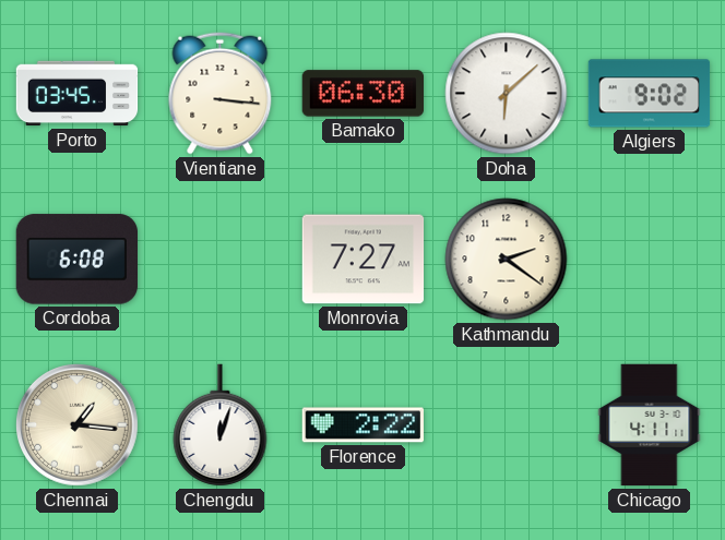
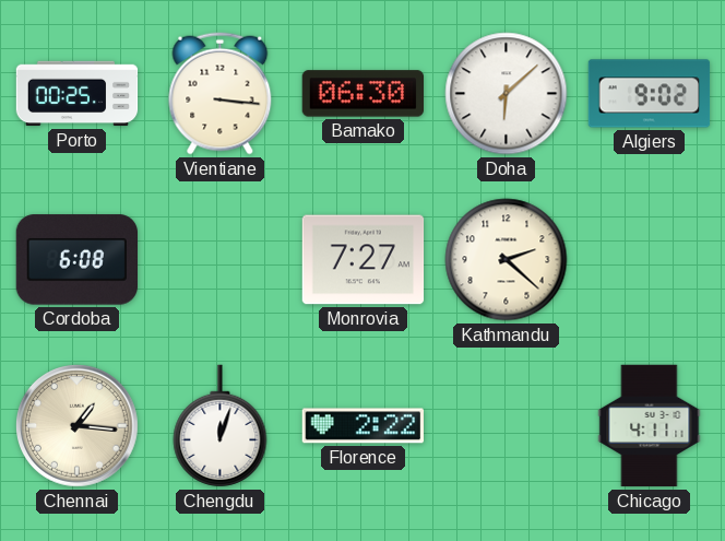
Porto: 03:45 -> 00:25 (78, 94)
Kathmandu: 2:21 -> 2:22 (507, 260)
